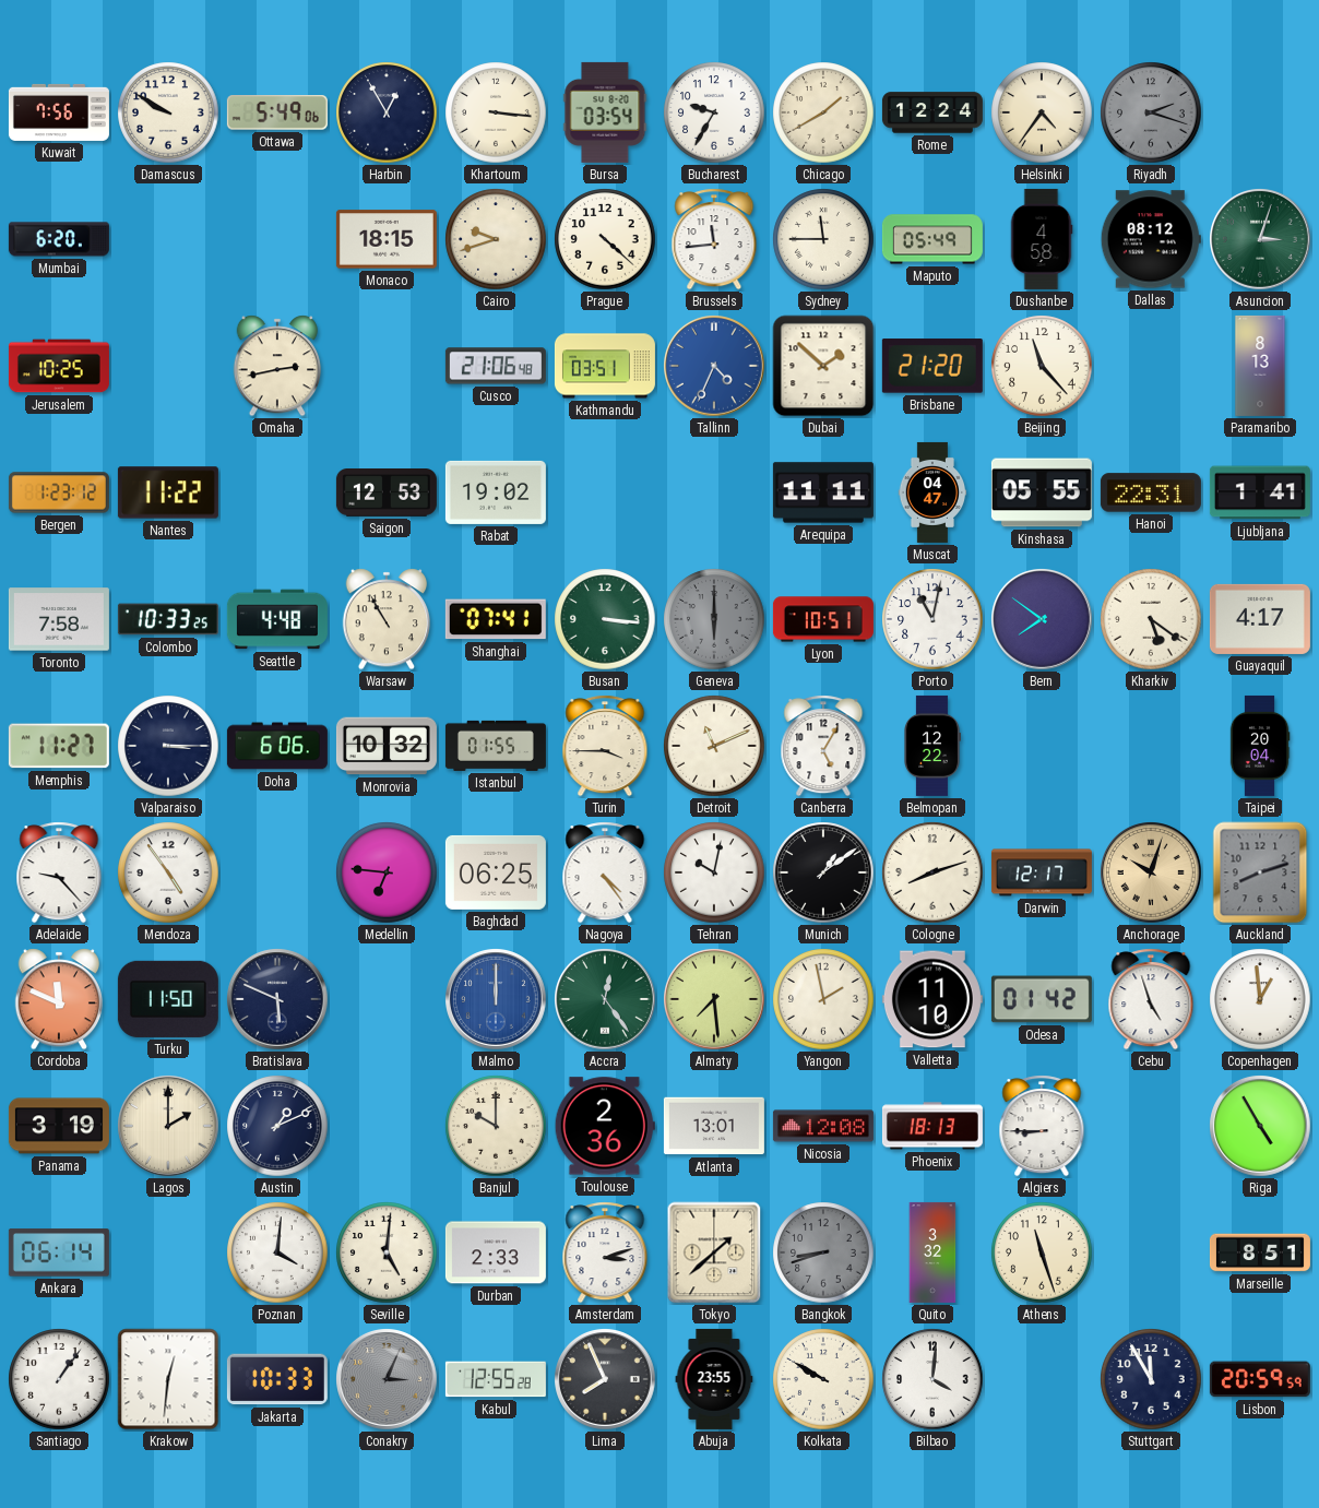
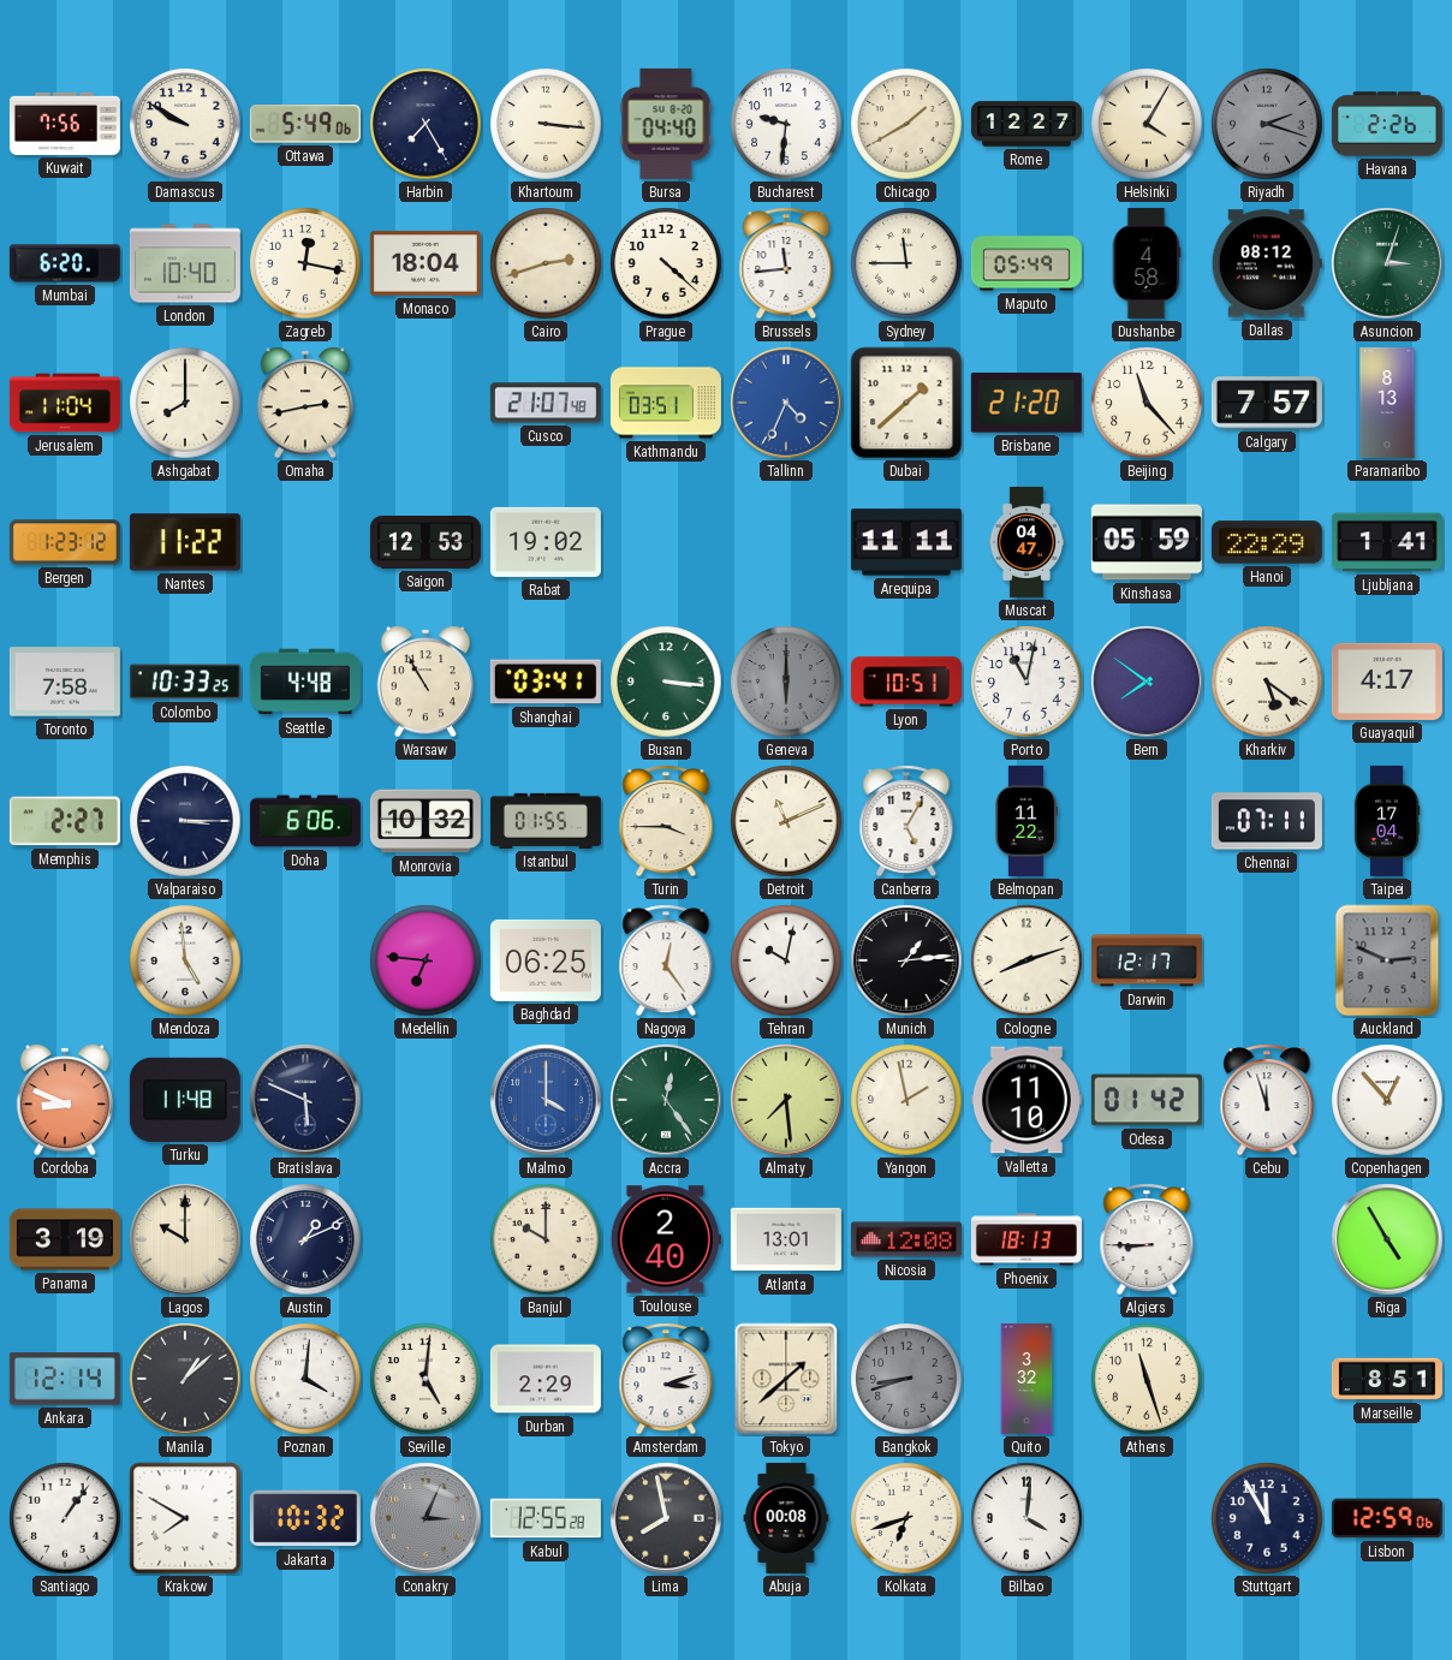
Harbin: 12:55 -> 7:25 (426, 124)
Bursa: 03:54 -> 04:40 (666, 124)
Bucharest: 9:35 -> 9:31 (786, 124)
Rome: 12:24 -> 12:27 (1026, 124)
Helsinki: 4:36 -> 4:05 (1147, 124)
Havana: none -> 2:26 (1387, 124)
London: none -> 10:40 (185, 263)
Zagreb: none -> 12:17 (305, 263)
Monaco: 18:15 -> 18:04 (426, 263)
Cairo: 9:42 -> 2:42 (546, 263)
Jerusalem: 10:25 -> 11:04 (65, 403)
Ashgabat: none -> 8:00 (185, 403)
Cusco: 21:06 -> 21:07 (546, 403)
Dubai: 1:52 -> 1:38 (906, 403)
Calgary: none -> 7:57 (1267, 403)
Kinshasa: 05:55 -> 05:59 (1147, 542)
Hanoi: 22:31 -> 22:29 (1267, 542)
Shanghai: 07:41 -> 03:41 (546, 682)
Memphis: 11:27 -> 2:27 (65, 821)
Belmopan: 12:22 -> 11:22 (1026, 821)
Chennai: none -> 07:11 (1267, 821)
Taipei: 20:04 -> 17:04 (1387, 821)
Adelaide: 9:23 -> none (59, 872)
Mendoza: 4:54 -> 4:59 (185, 960)
Nagoya: 4:24 -> 12:24 (666, 960)
Munich: 1:09 -> 1:14 (906, 960)
Anchorage: 10:03 -> none (1152, 874)
Auckland: 8:12 -> 2:49 (1387, 960)
Cordoba: 11:49 -> 8:49 (65, 1100)
Turku: 11:50 -> 11:48 (185, 1100)
Malmo: 12:00 -> 4:00 (547, 1101)
Cebu: 4:57 -> 11:57 (1267, 1100)
Copenhagen: 12:59 -> 12:53 (1387, 1100)
Lagos: 2:00 -> 10:00 (186, 1240)
Toulouse: 2:36 -> 2:40 (666, 1239)
Ankara: 06:14 -> 12:14 (65, 1379)
Manila: none -> 1:08 (186, 1380)
Durban: 2:33 -> 2:29 (546, 1379)
Krakow: 12:31 -> 7:50 (185, 1518)
Jakarta: 10:33 -> 10:32 (305, 1518)
Lima: 7:56 -> 7:58 (667, 1519)
Abuja: 23:55 -> 00:08 (786, 1518)
Kolkata: 9:50 -> 6:42 (906, 1518)
Lisbon: 20:59 -> 12:59 (1387, 1518)
